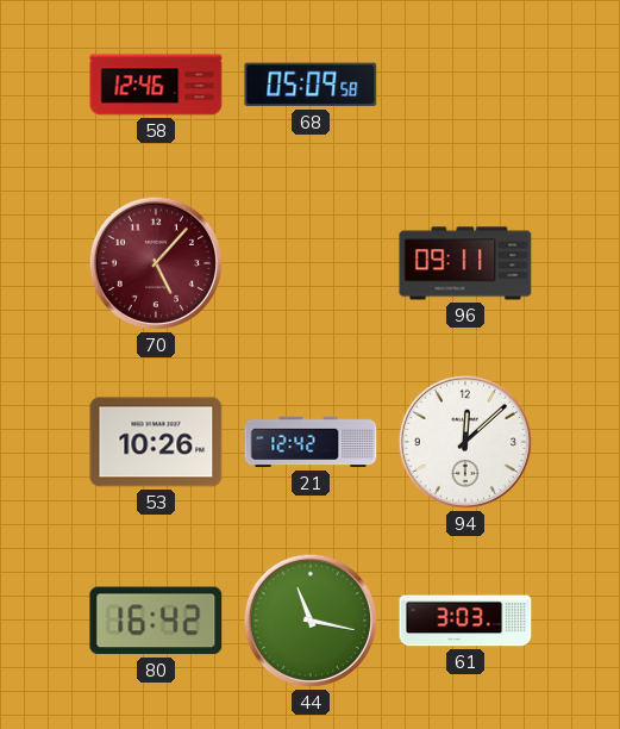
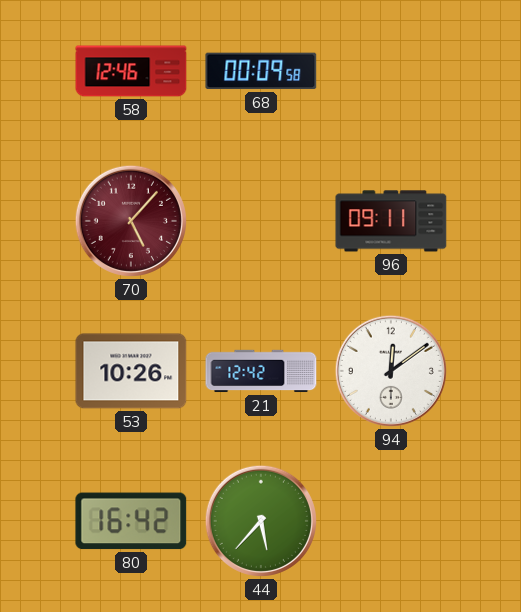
68: 05:09 -> 00:09 (261, 71)
94: 12:08 -> 12:09 (391, 371)
44: 11:17 -> 5:37 (261, 521)
61: 3:03 -> none (465, 621)
